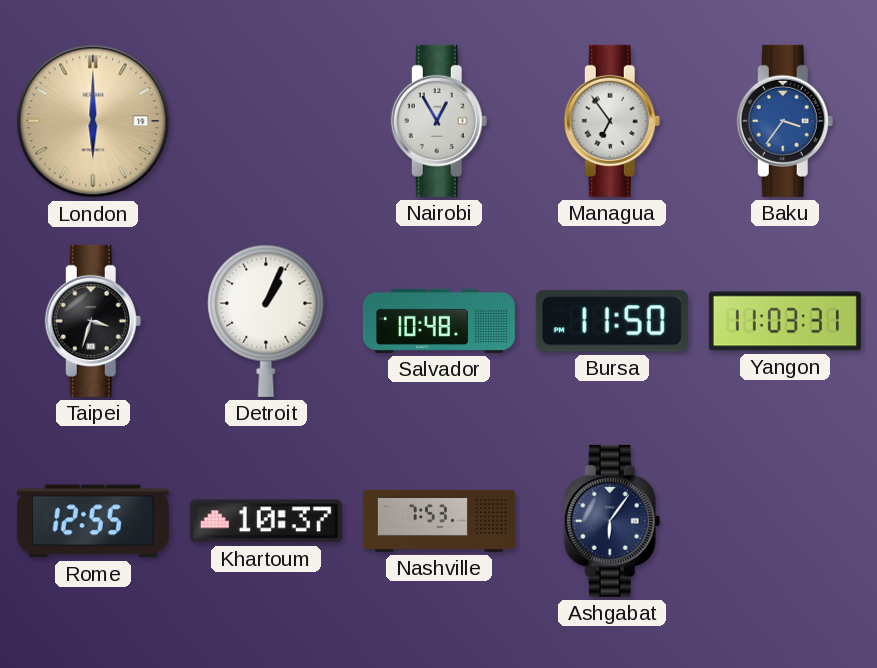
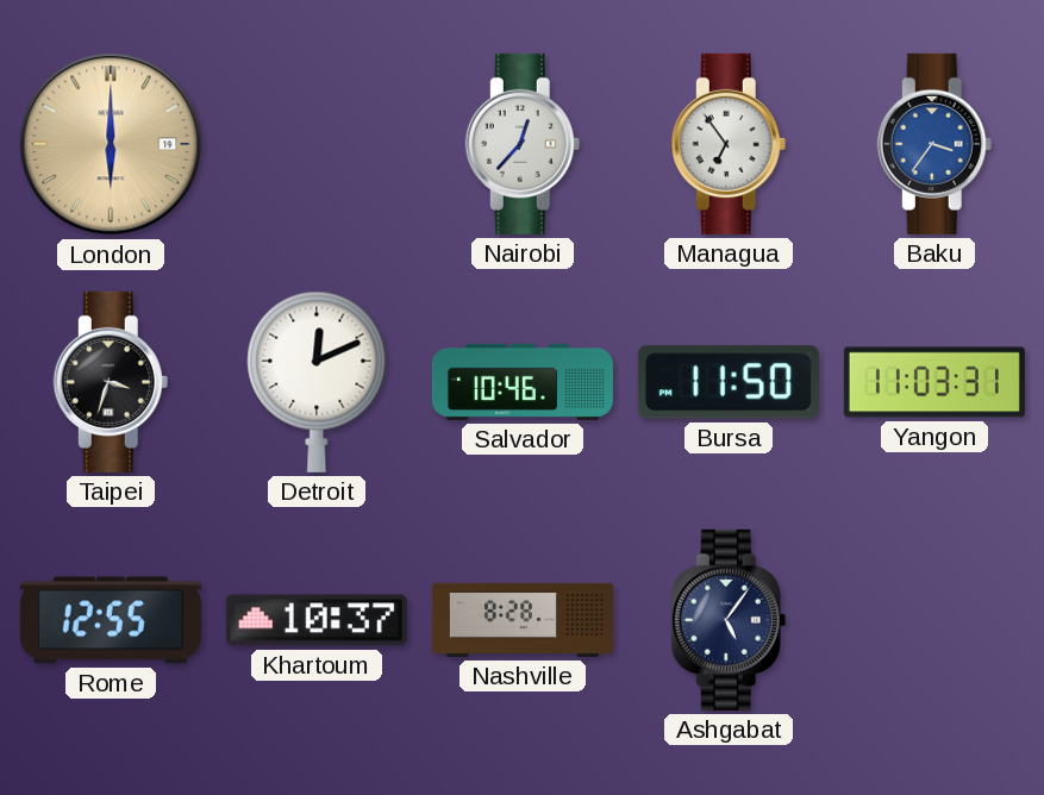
Nairobi: 12:55 -> 12:37 (523, 144)
Detroit: 1:04 -> 12:11 (317, 382)
Salvador: 10:48 -> 10:46 (523, 382)
Nashville: 7:53 -> 8:28 (523, 620)
Ashgabat: 6:06 -> 5:06 (729, 620)
